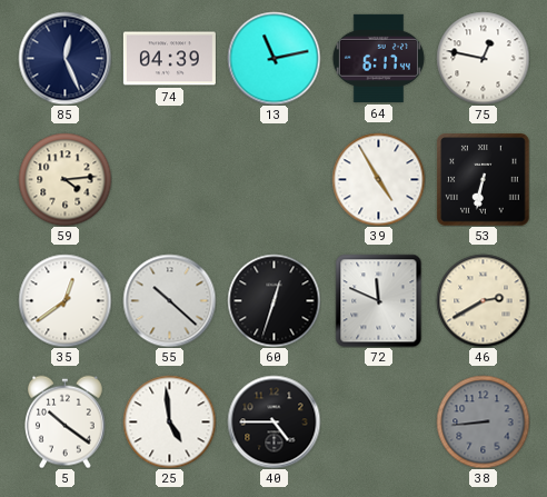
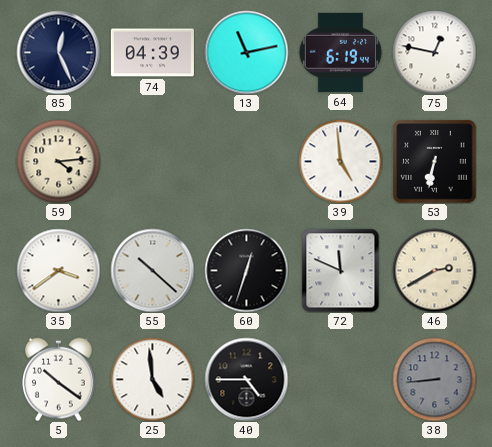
64: 6:17 -> 6:19 (340, 52)
39: 4:55 -> 4:59 (340, 161)
35: 12:39 -> 3:39 (58, 270)
